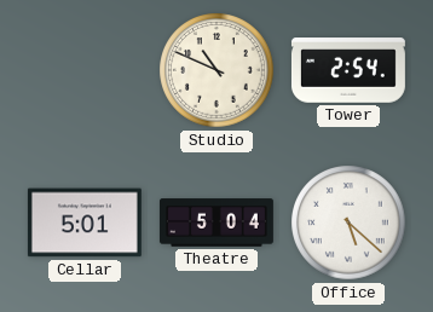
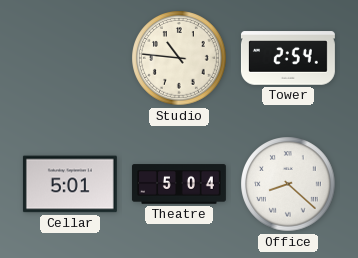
Studio: 10:49 -> 10:46 (179, 58)
Office: 5:22 -> 8:22 (288, 184)
